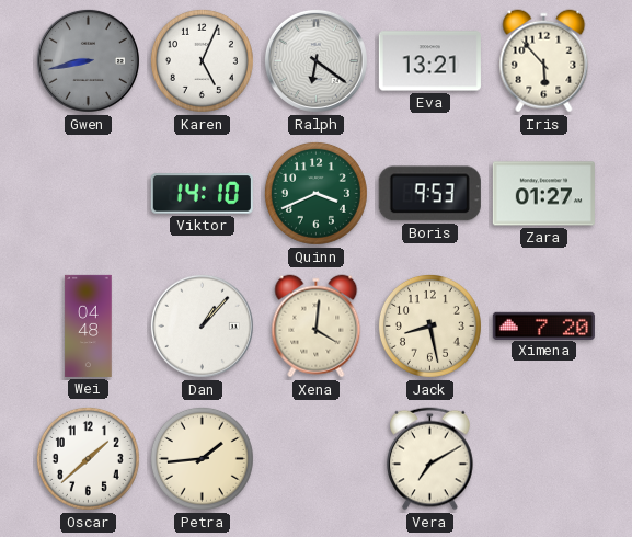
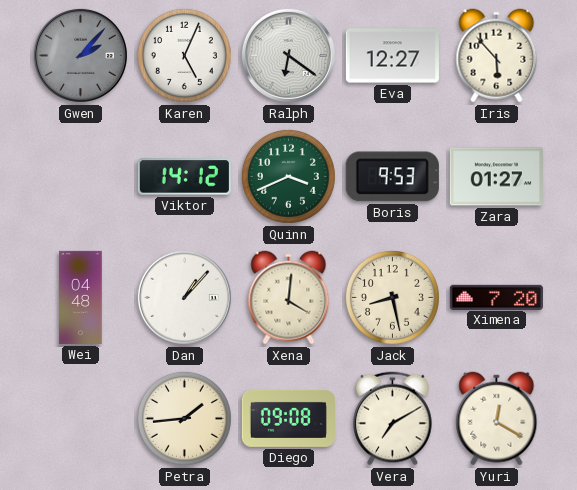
Gwen: 8:43 -> 2:07 (80, 55)
Eva: 13:21 -> 12:27 (392, 56)
Viktor: 14:10 -> 14:12 (184, 177)
Oscar: 1:38 -> none (88, 458)
Diego: none -> 09:08 (288, 418)
Yuri: none -> 12:20 (497, 419)
